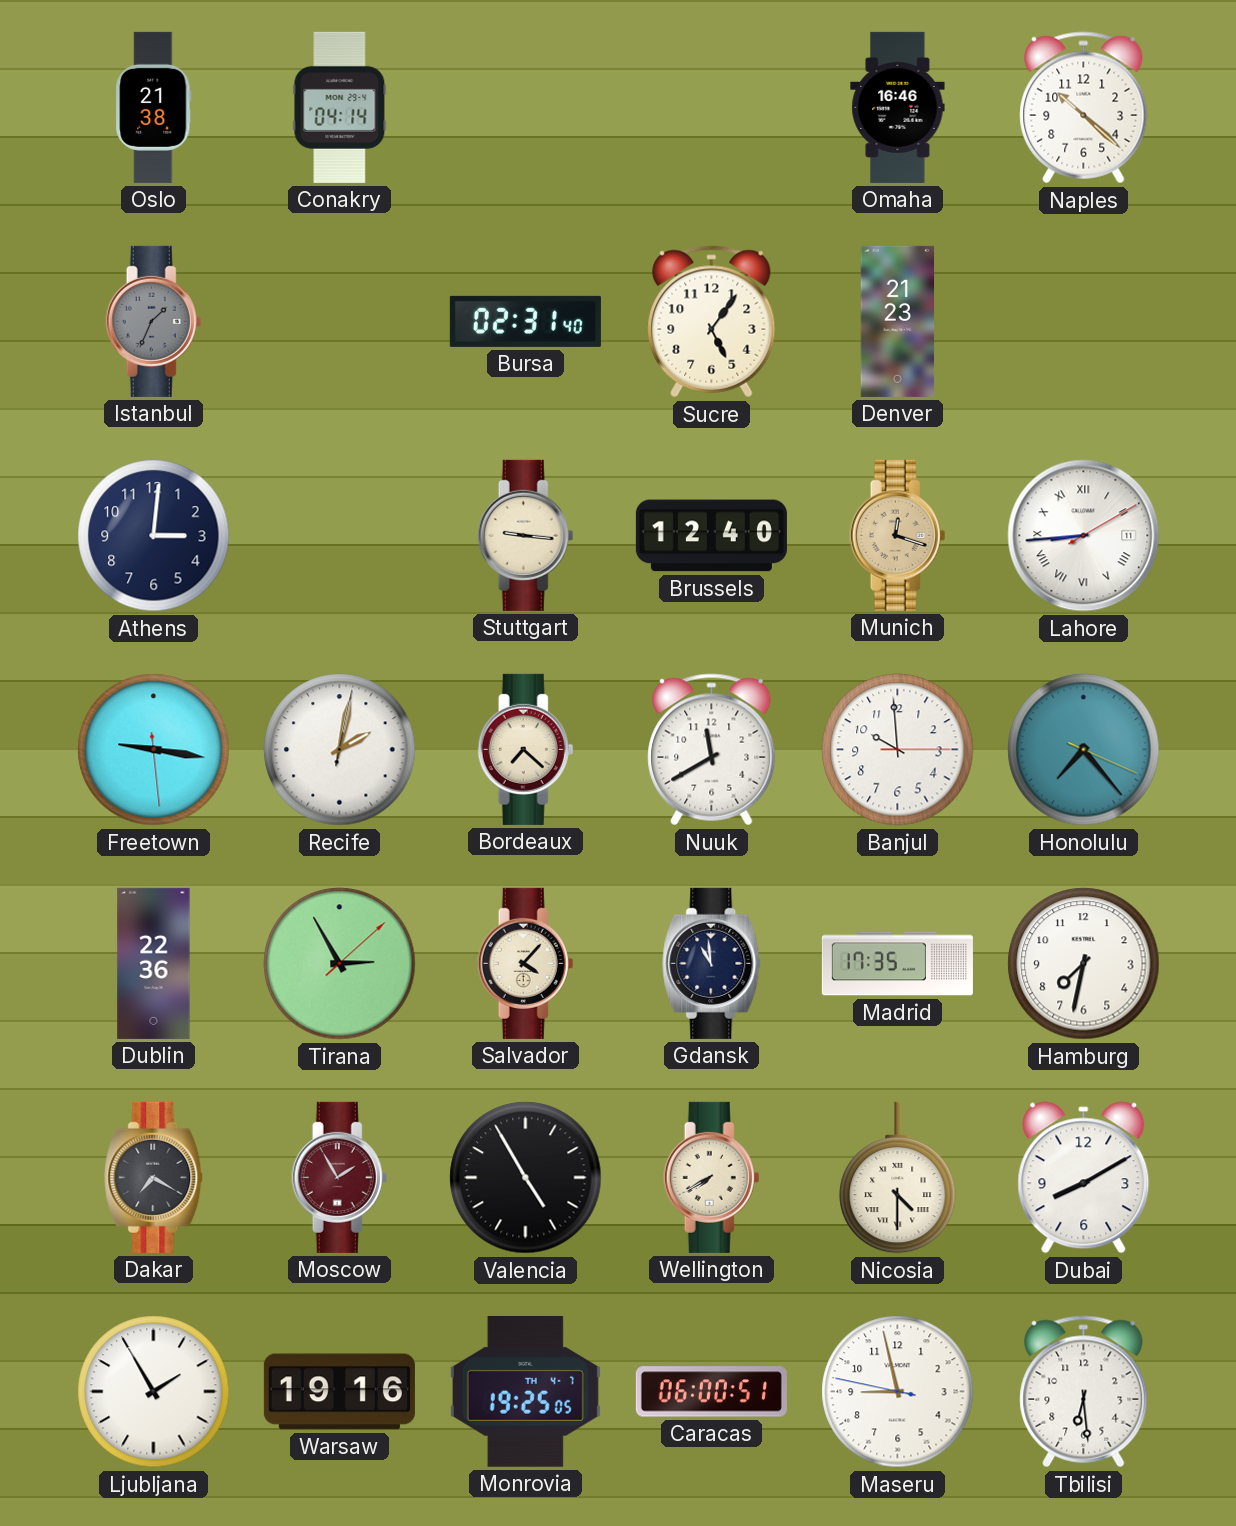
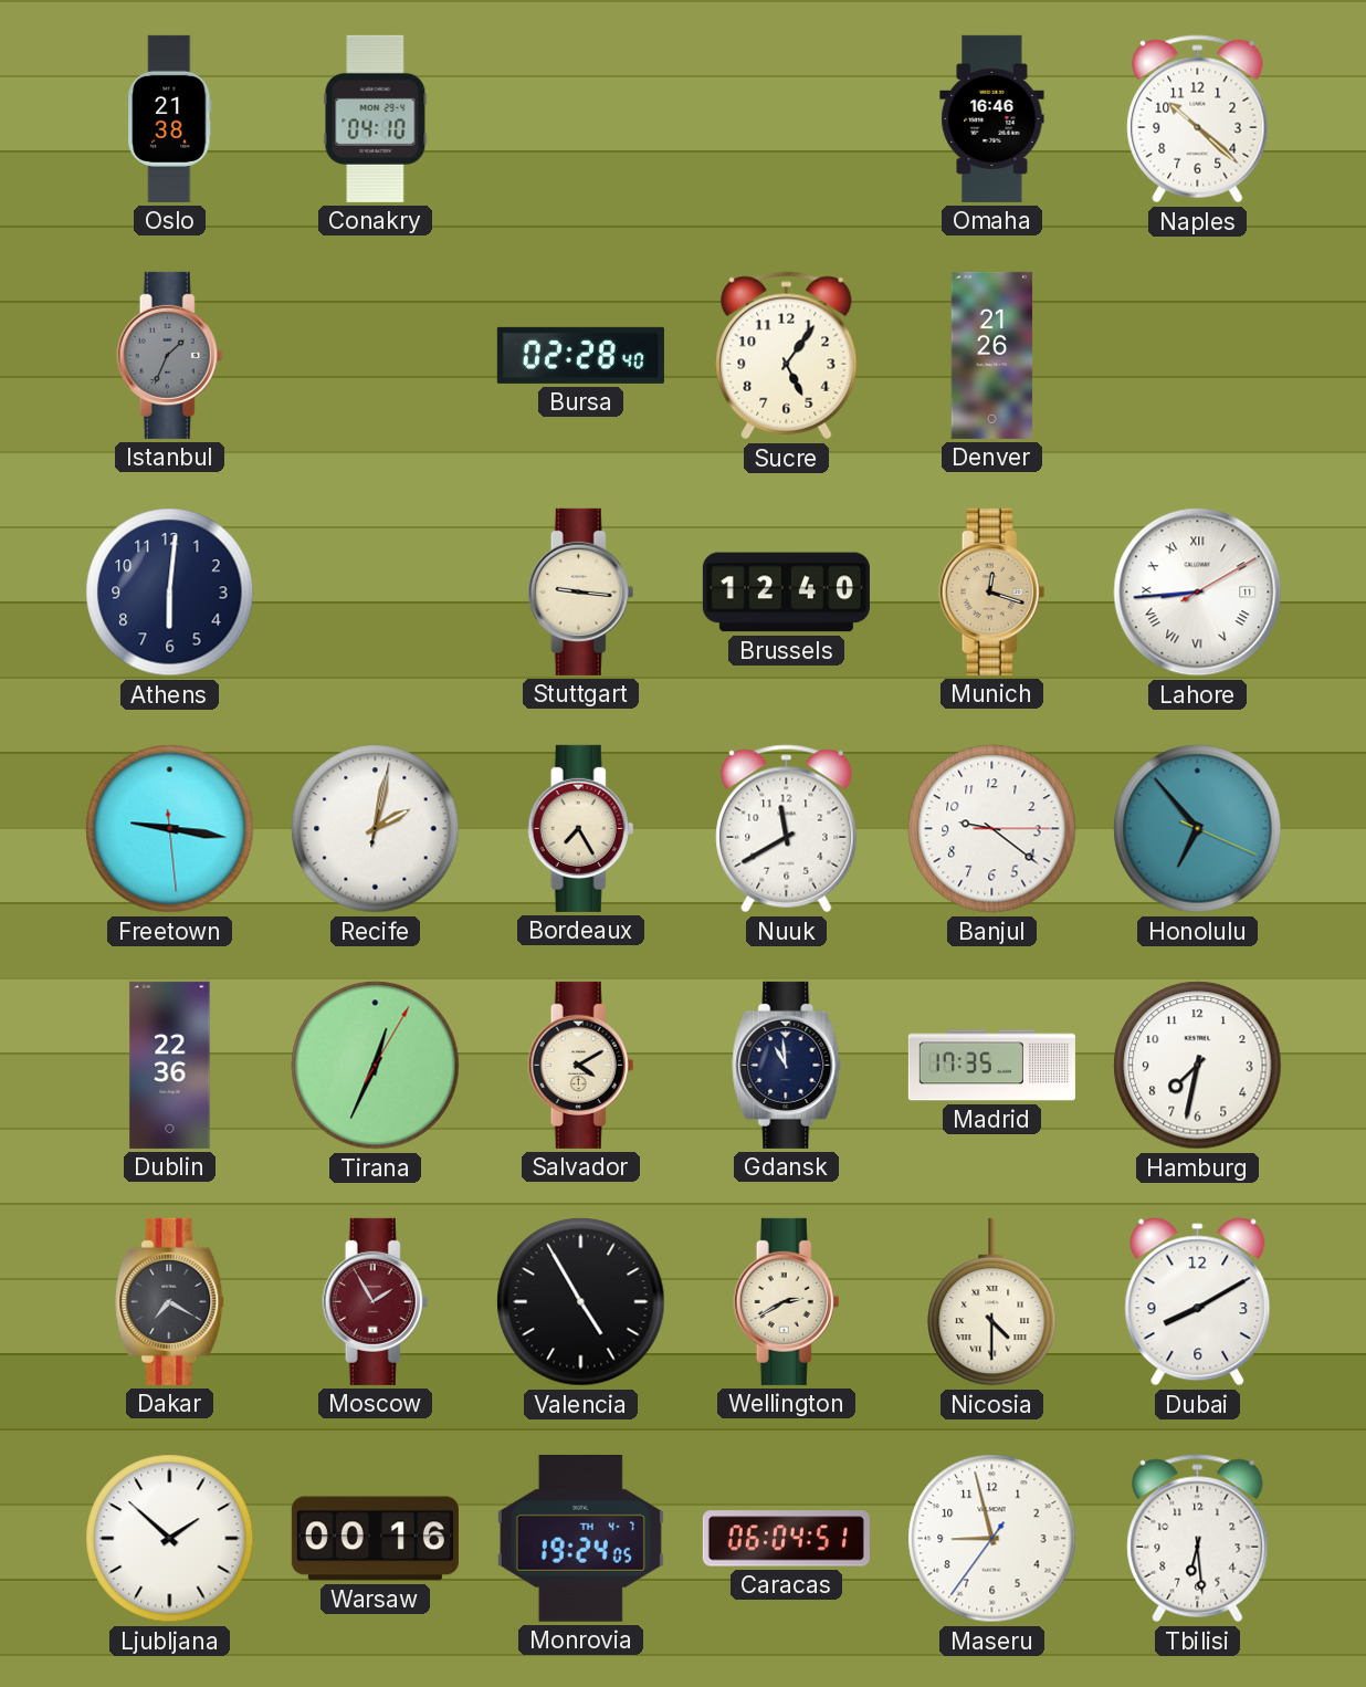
Conakry: 04:14 -> 04:10 (376, 118)
Bursa: 02:31 -> 02:28 (580, 355)
Denver: 21:23 -> 21:26 (992, 355)
Athens: 3:01 -> 6:01 (170, 593)
Bordeaux: 7:22 -> 7:25 (581, 828)
Banjul: 9:59 -> 9:21 (992, 829)
Honolulu: 7:23 -> 6:53 (1198, 829)
Tirana: 2:55 -> 12:34 (376, 1066)
Salvador: 4:07 -> 4:10 (581, 1065)
Wellington: 7:40 -> 2:40 (787, 1301)
Ljubljana: 1:55 -> 1:52 (170, 1539)
Warsaw: 19:16 -> 00:16 (375, 1539)
Monrovia: 19:25 -> 19:24 (580, 1538)
Caracas: 06:00 -> 06:04 (786, 1539)
Maseru: 8:57:47 -> 8:57:36 (992, 1539)
